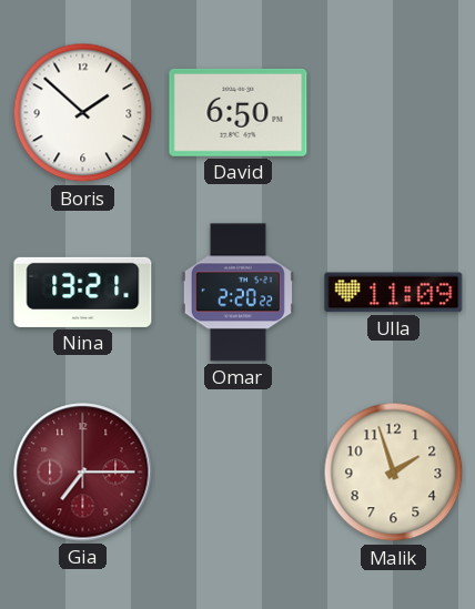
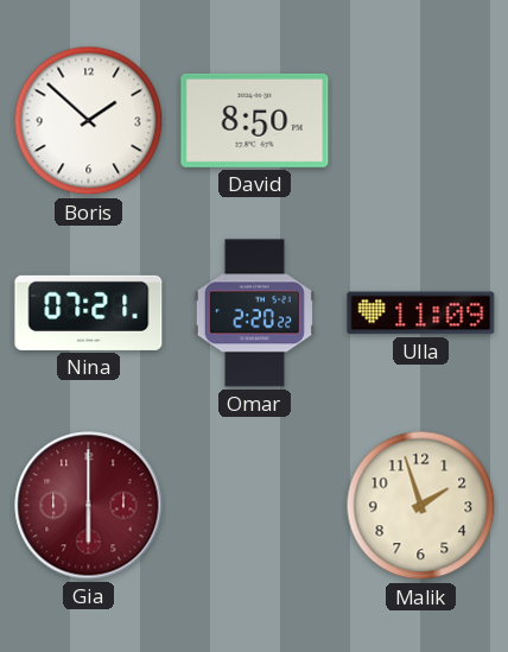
David: 6:50 -> 8:50 (255, 120)
Nina: 13:21 -> 07:21 (89, 312)
Gia: 7:15 -> 6:00 (89, 506)
